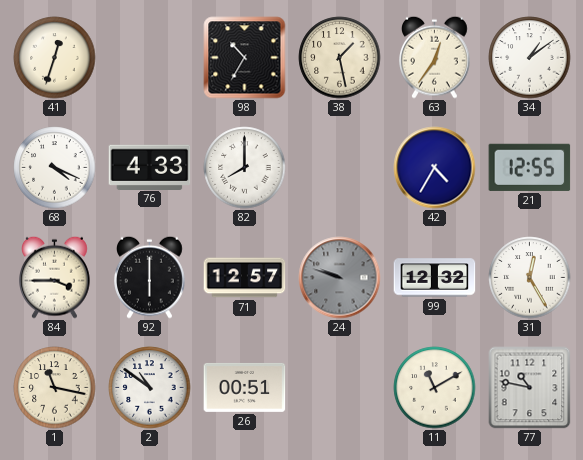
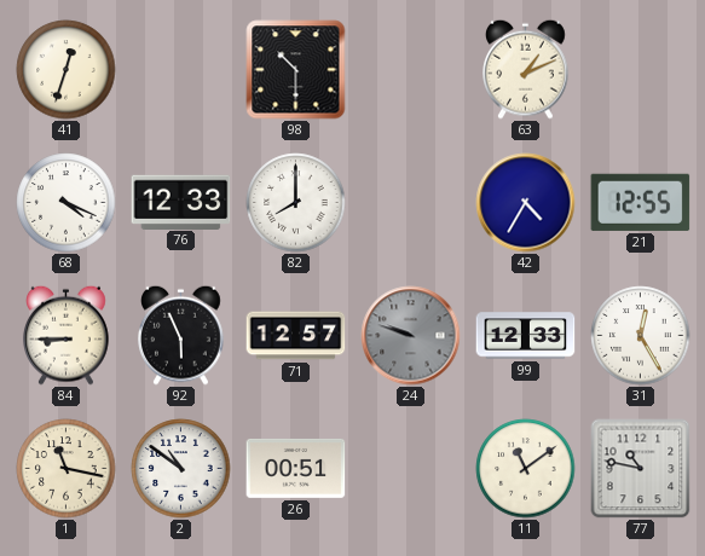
98: 10:35 -> 10:30 (296, 70)
38: 1:28 -> none (340, 58)
63: 12:36 -> 1:11 (526, 69)
34: 1:09 -> none (530, 58)
76: 4:33 -> 12:33 (181, 202)
84: 3:45 -> 8:45 (67, 335)
92: 6:00 -> 5:56 (181, 335)
99: 12:32 -> 12:33 (526, 336)
11: 11:10 -> 11:09 (526, 469)
